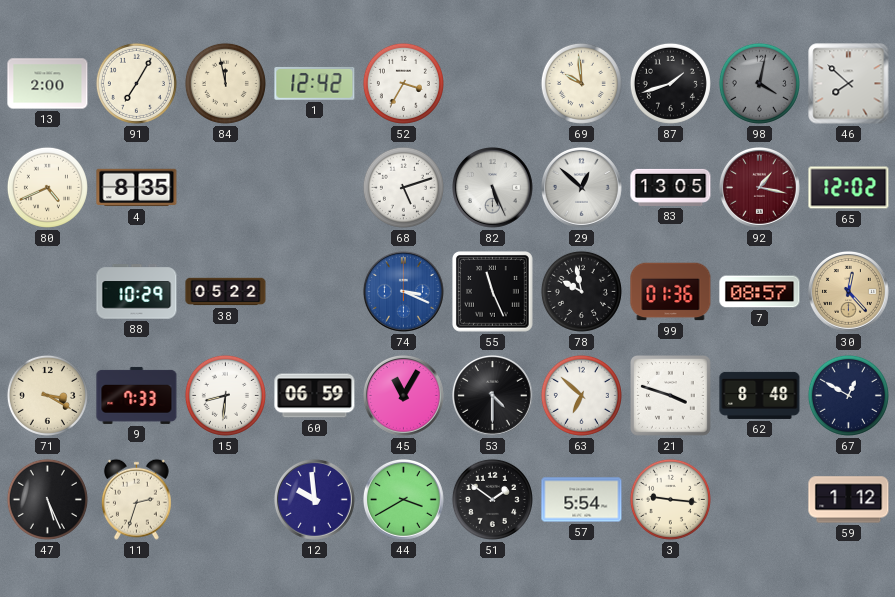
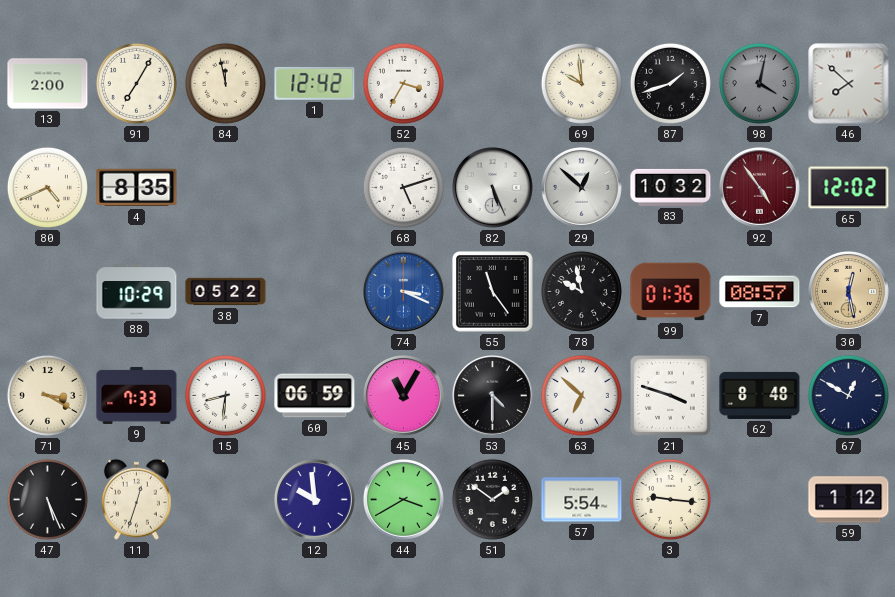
83: 13:05 -> 10:32 (671, 187)
92: 1:17 -> 4:54 (760, 188)
55: 11:26 -> 11:24 (493, 292)
30: 12:23 -> 12:28 (849, 292)
11: 2:33 -> 12:33 (136, 499)
